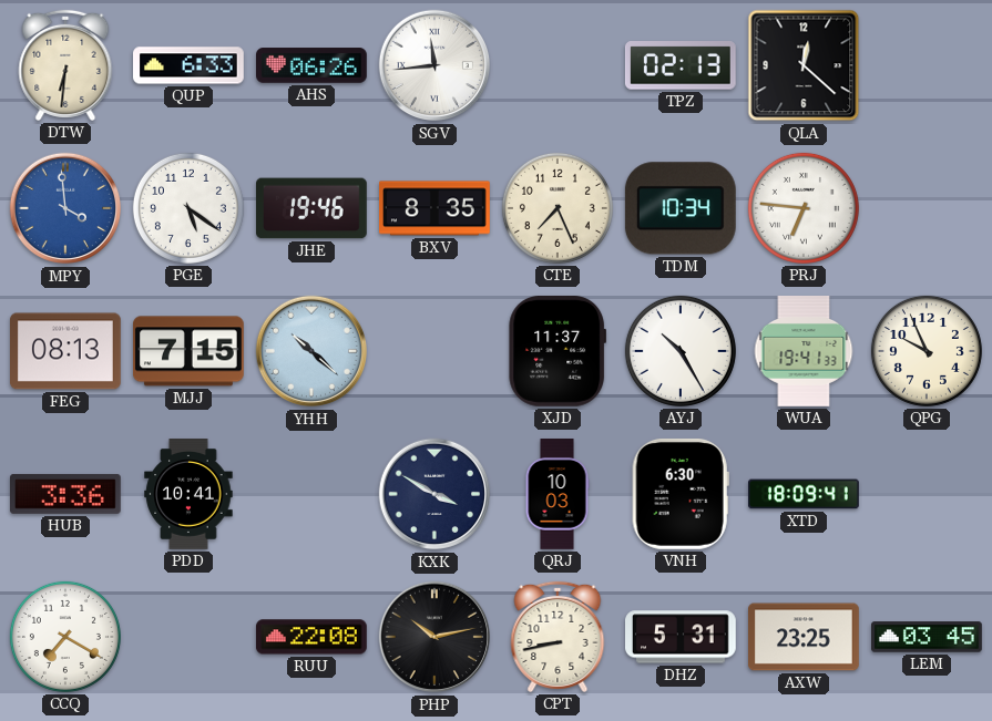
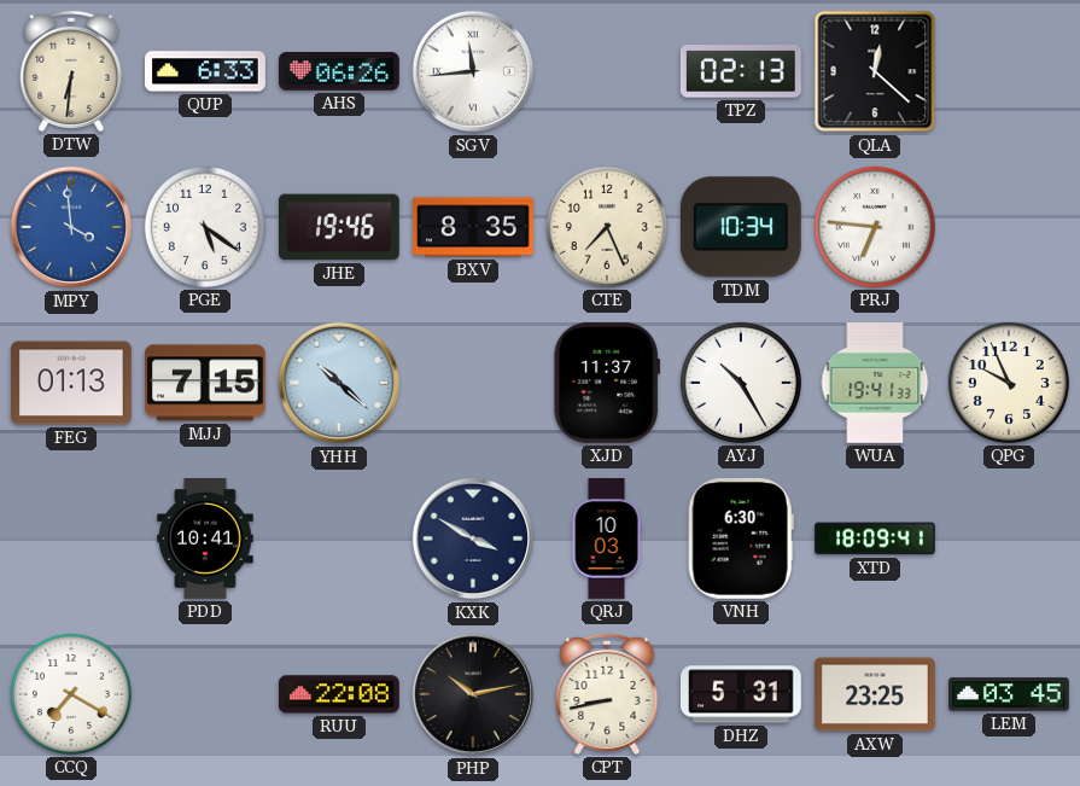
FEG: 08:13 -> 01:13 (72, 383)
HUB: 3:36 -> none (67, 494)
